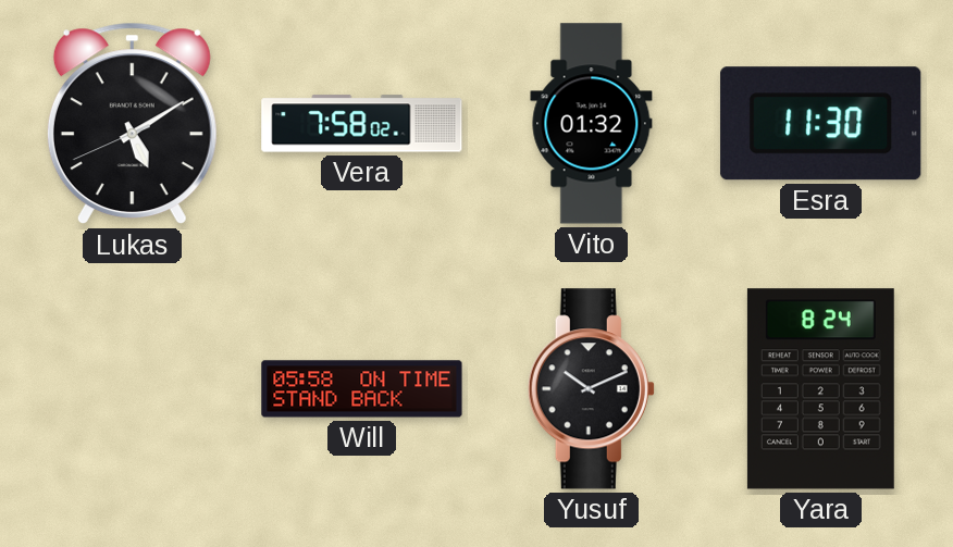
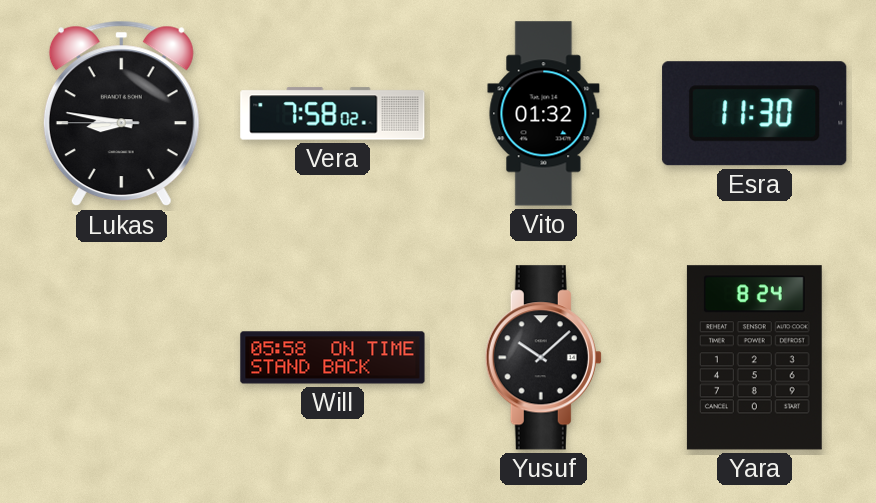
Lukas: 5:09 -> 8:46 (121, 114)
Yusuf: 10:11 -> 10:08 (543, 358)
